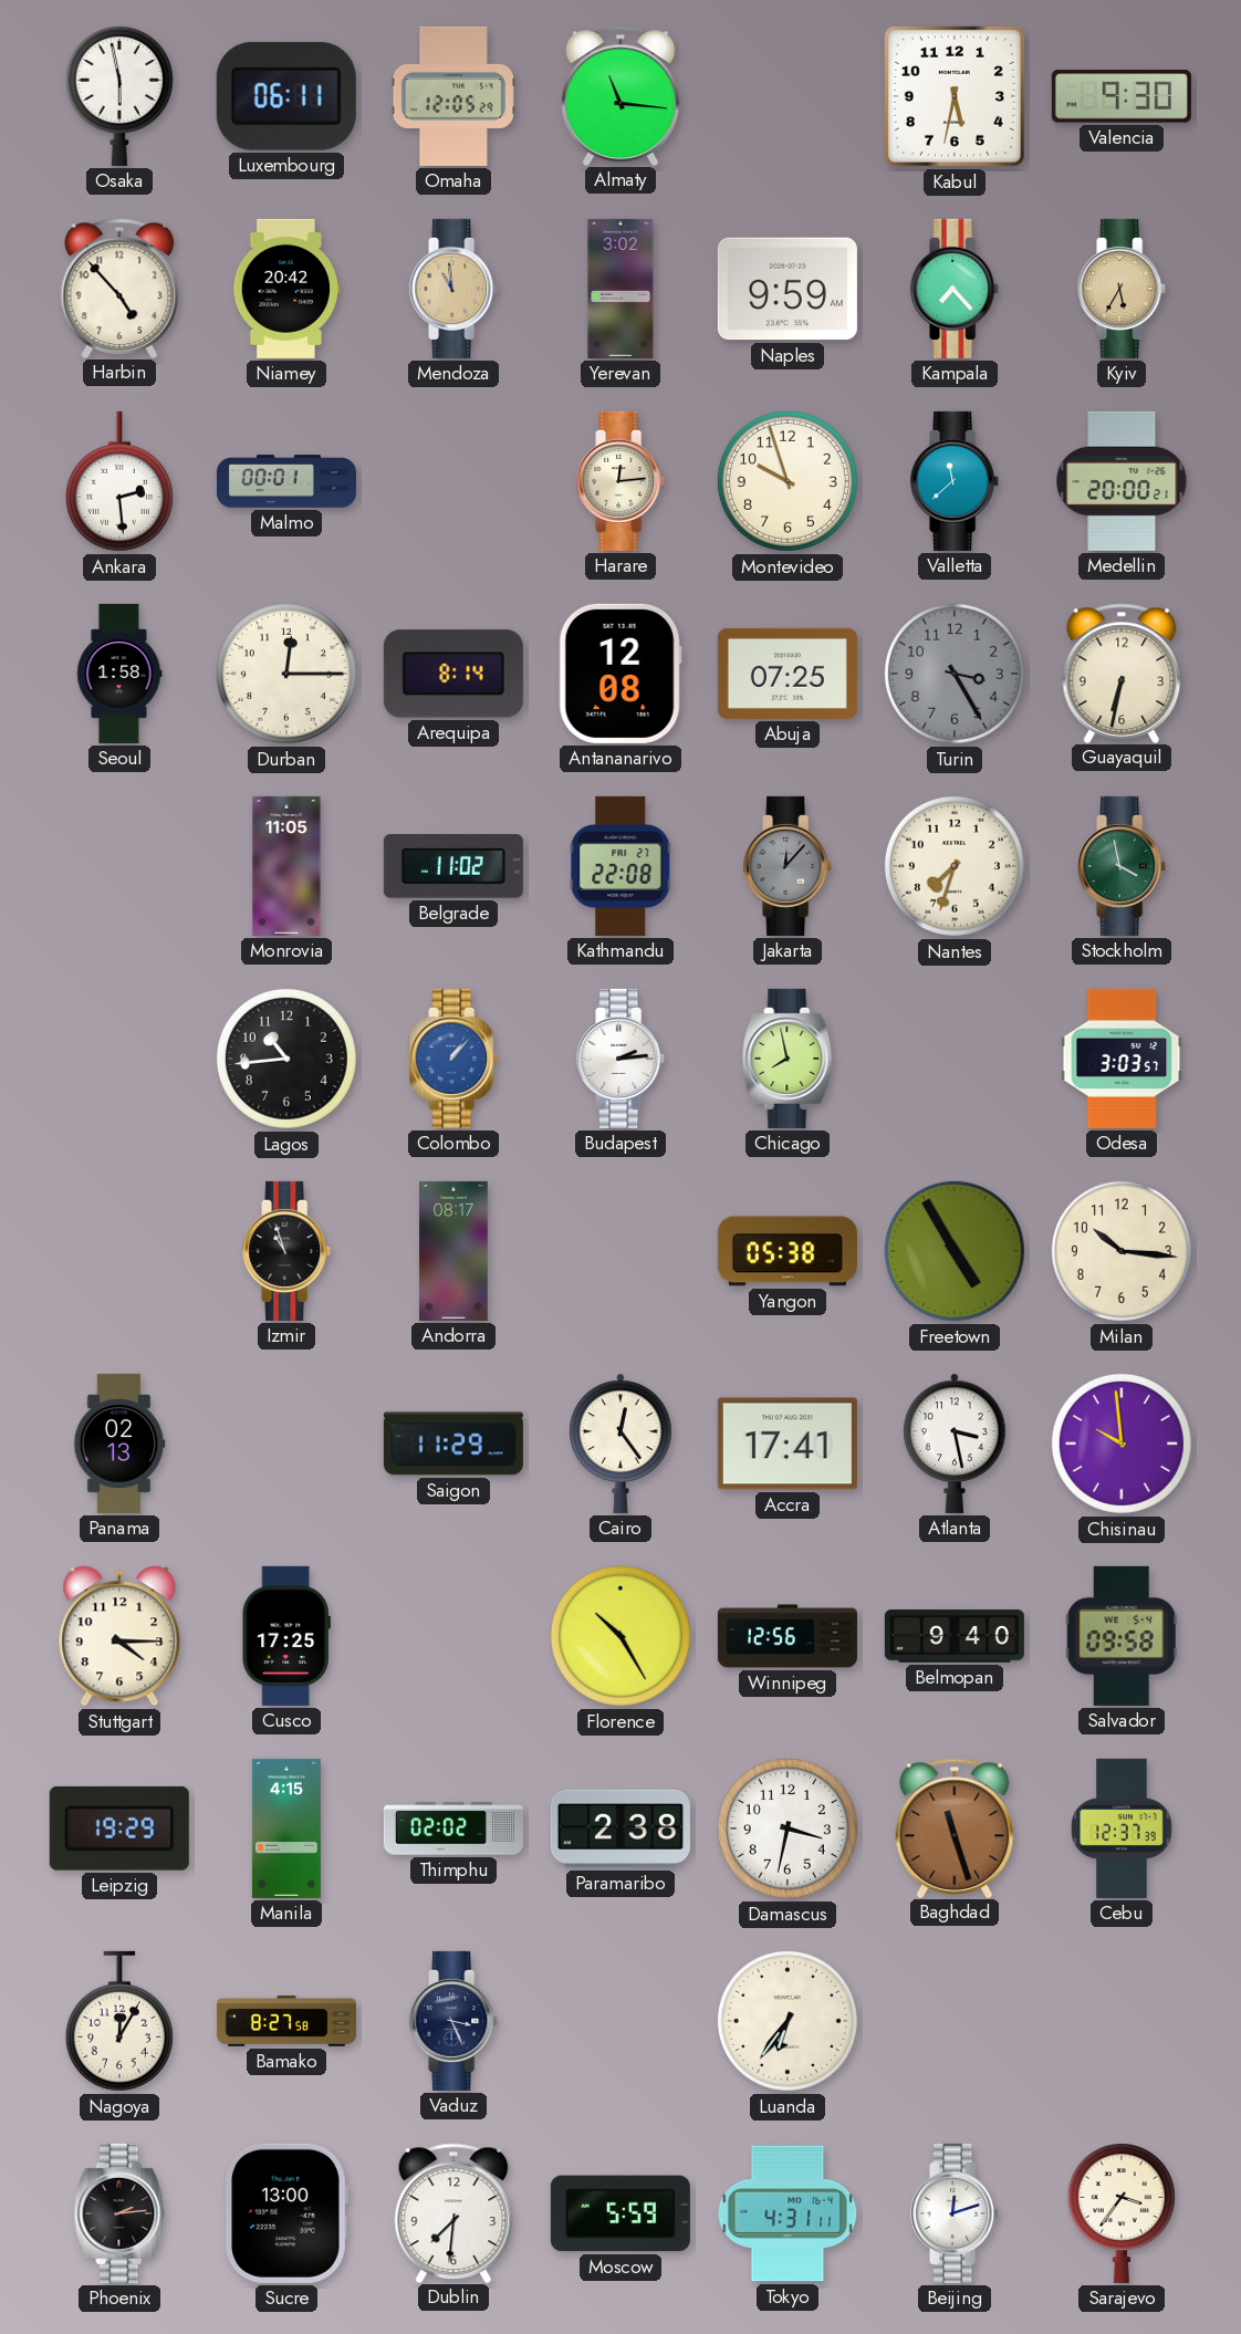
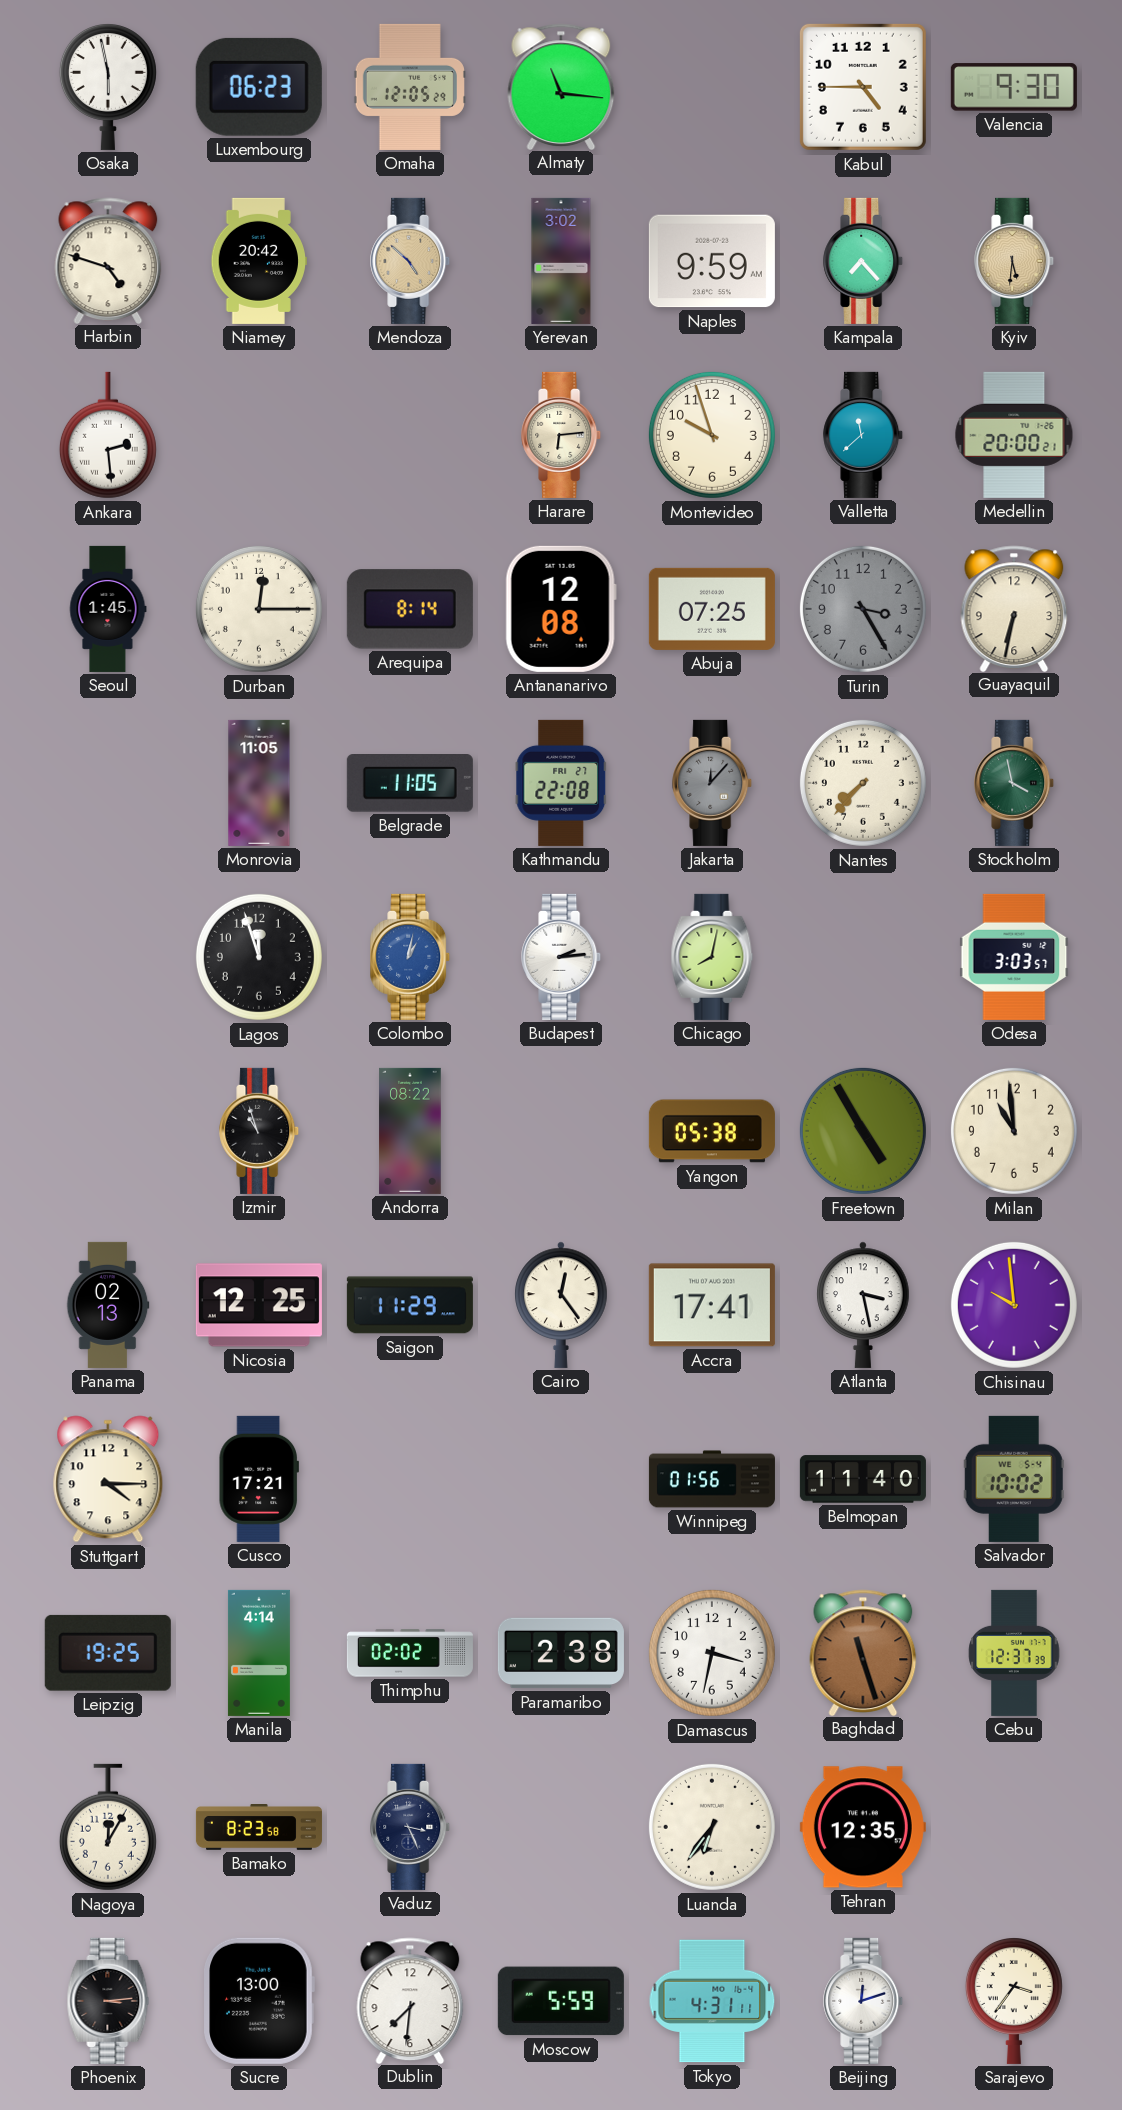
Luxembourg: 06:11 -> 06:23 (259, 87)
Kabul: 5:32 -> 4:45 (863, 87)
Harbin: 4:53 -> 4:48 (108, 260)
Mendoza: 10:59 -> 4:52 (411, 261)
Kyiv: 5:35 -> 5:31 (1015, 261)
Malmo: 00:01 -> none (286, 481)
Harare: 12:14 -> 6:14 (562, 435)
Seoul: 1:58 -> 1:45 (108, 609)
Belgrade: 11:02 -> 11:05 (410, 783)
Nantes: 7:33 -> 7:37 (863, 783)
Lagos: 10:44 -> 11:57 (259, 957)
Colombo: 1:07 -> 1:02 (411, 957)
Chicago: 7:58 -> 8:02 (712, 957)
Andorra: 08:17 -> 08:22 (410, 1131)
Milan: 10:16 -> 10:59 (1014, 1131)
Nicosia: none -> 12:25 (259, 1305)
Cusco: 17:25 -> 17:21 (259, 1479)
Florence: 10:25 -> none (620, 1636)
Winnipeg: 12:56 -> 01:56 (712, 1479)
Belmopan: 9:40 -> 11:40 (863, 1479)
Salvador: 09:58 -> 10:02 (1014, 1479)
Leipzig: 19:29 -> 19:25 (108, 1653)
Manila: 4:15 -> 4:14 (259, 1653)
Bamako: 8:27 -> 8:23 (259, 1828)
Tehran: none -> 12:35 (863, 1827)
Phoenix: 2:14 -> 3:14 (108, 2001)
